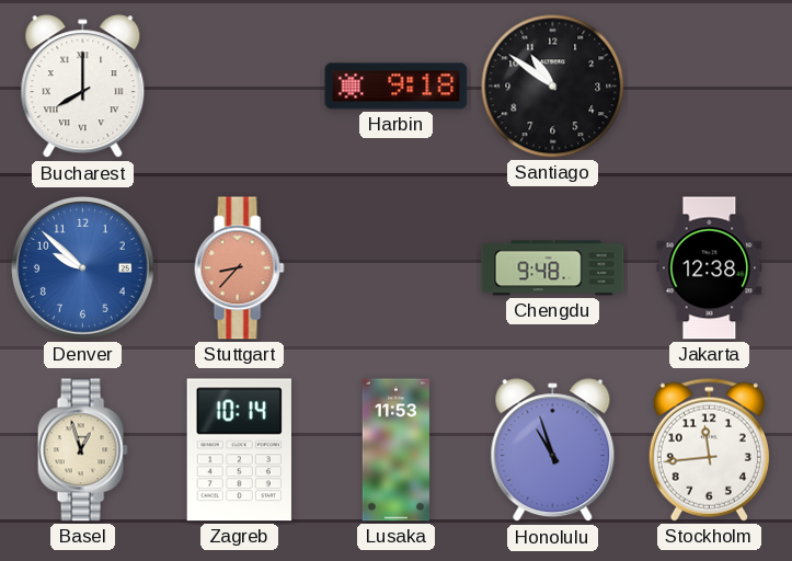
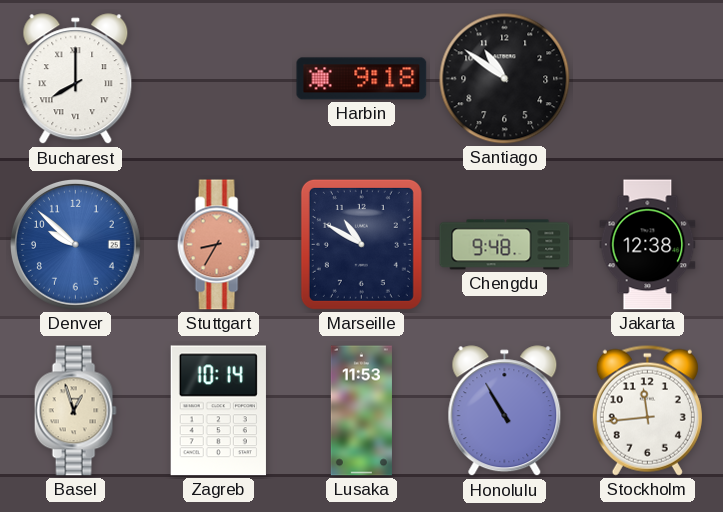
Stuttgart: 8:37 -> 8:35 (218, 245)
Marseille: none -> 10:50 (361, 244)
Honolulu: 10:57 -> 10:55 (505, 411)
